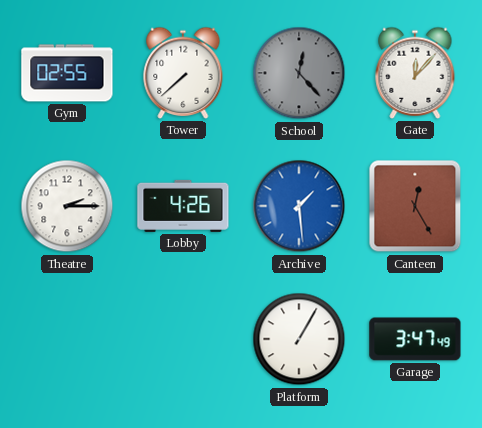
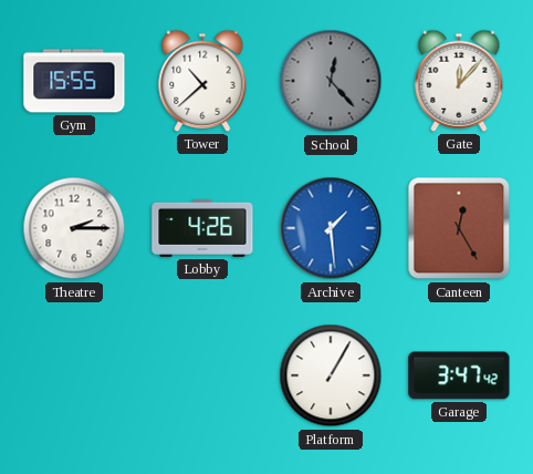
Gym: 02:55 -> 15:55 (74, 81)
Tower: 7:38 -> 10:38 (202, 81)
Garage: 3:47:49 -> 3:47:42 (459, 375)
